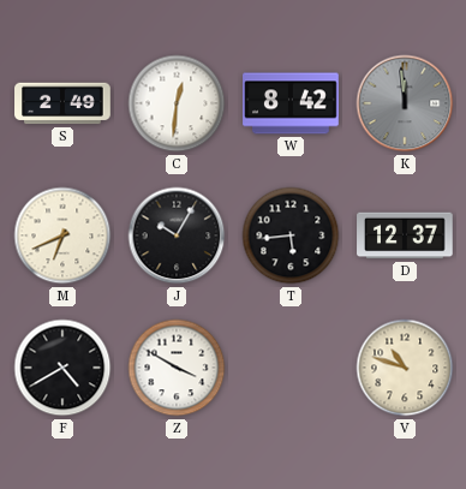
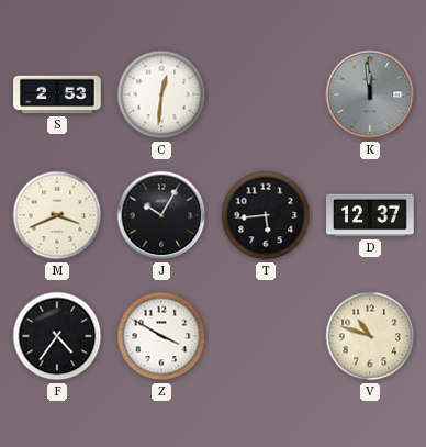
S: 2:49 -> 2:53 (57, 94)
W: 8:42 -> none (291, 103)
M: 6:41 -> 3:41 (57, 215)
F: 4:40 -> 4:36 (57, 336)
